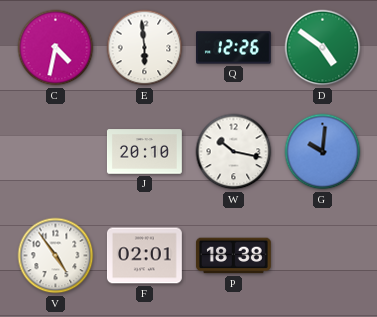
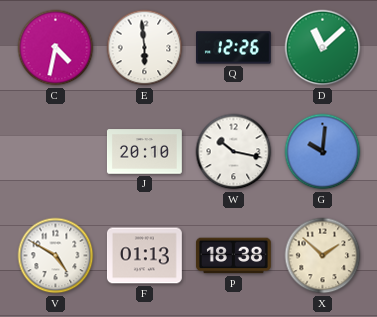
D: 4:51 -> 11:08 (323, 48)
V: 4:54 -> 4:50 (56, 256)
F: 02:01 -> 01:13 (144, 256)
X: none -> 1:52 (323, 256)
